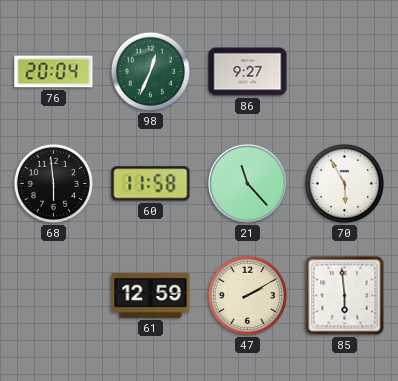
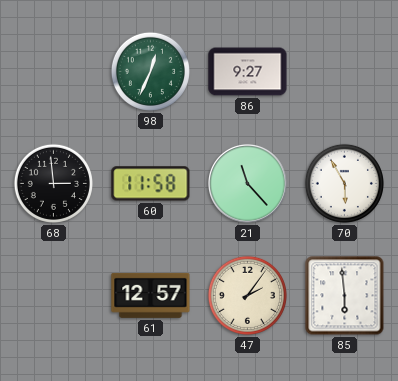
76: 20:04 -> none (54, 72)
68: 5:59 -> 2:59 (53, 183)
61: 12:59 -> 12:57 (151, 295)
47: 2:10 -> 2:06 (247, 295)
